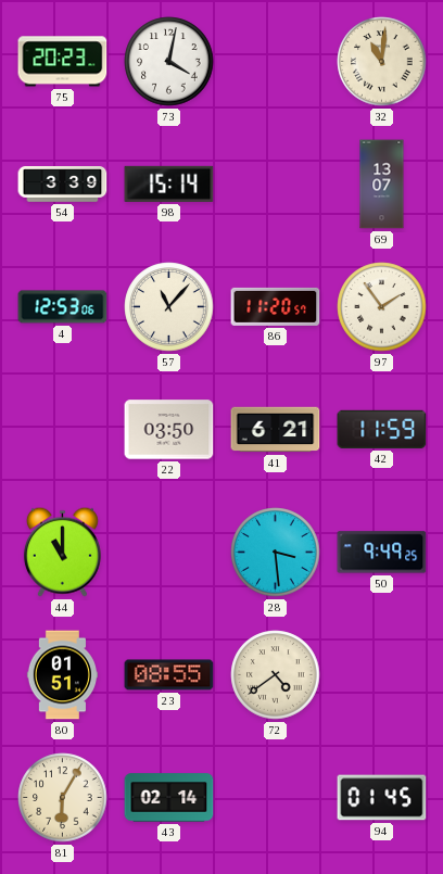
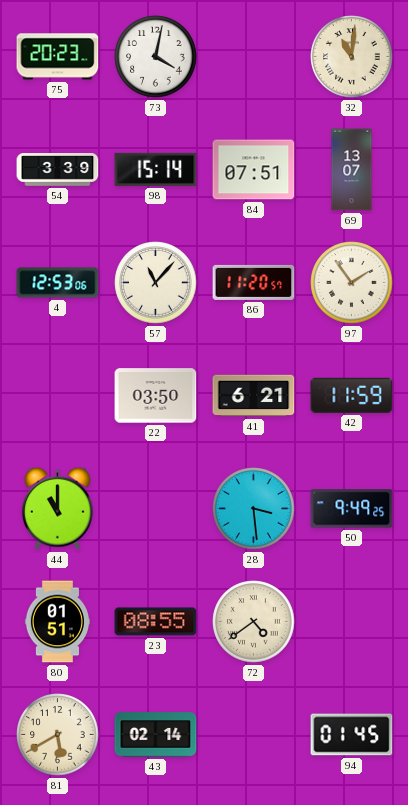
84: none -> 07:51 (254, 170)
81: 6:05 -> 5:40 (58, 735)
